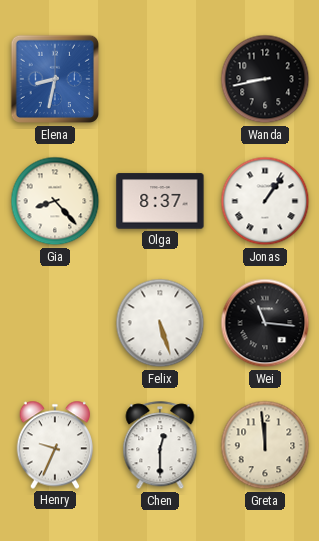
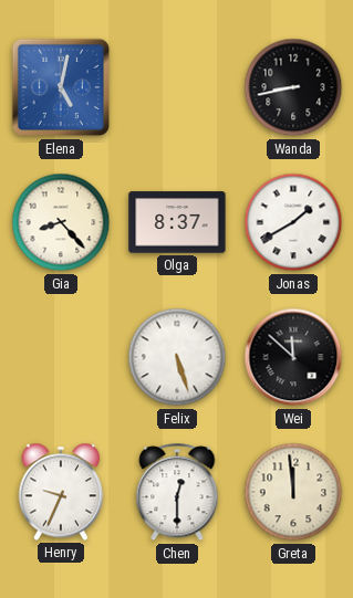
Elena: 8:32 -> 5:02 (61, 87)
Jonas: 1:06 -> 1:40 (293, 222)
Wei: 11:16 -> 11:52 (293, 357)
